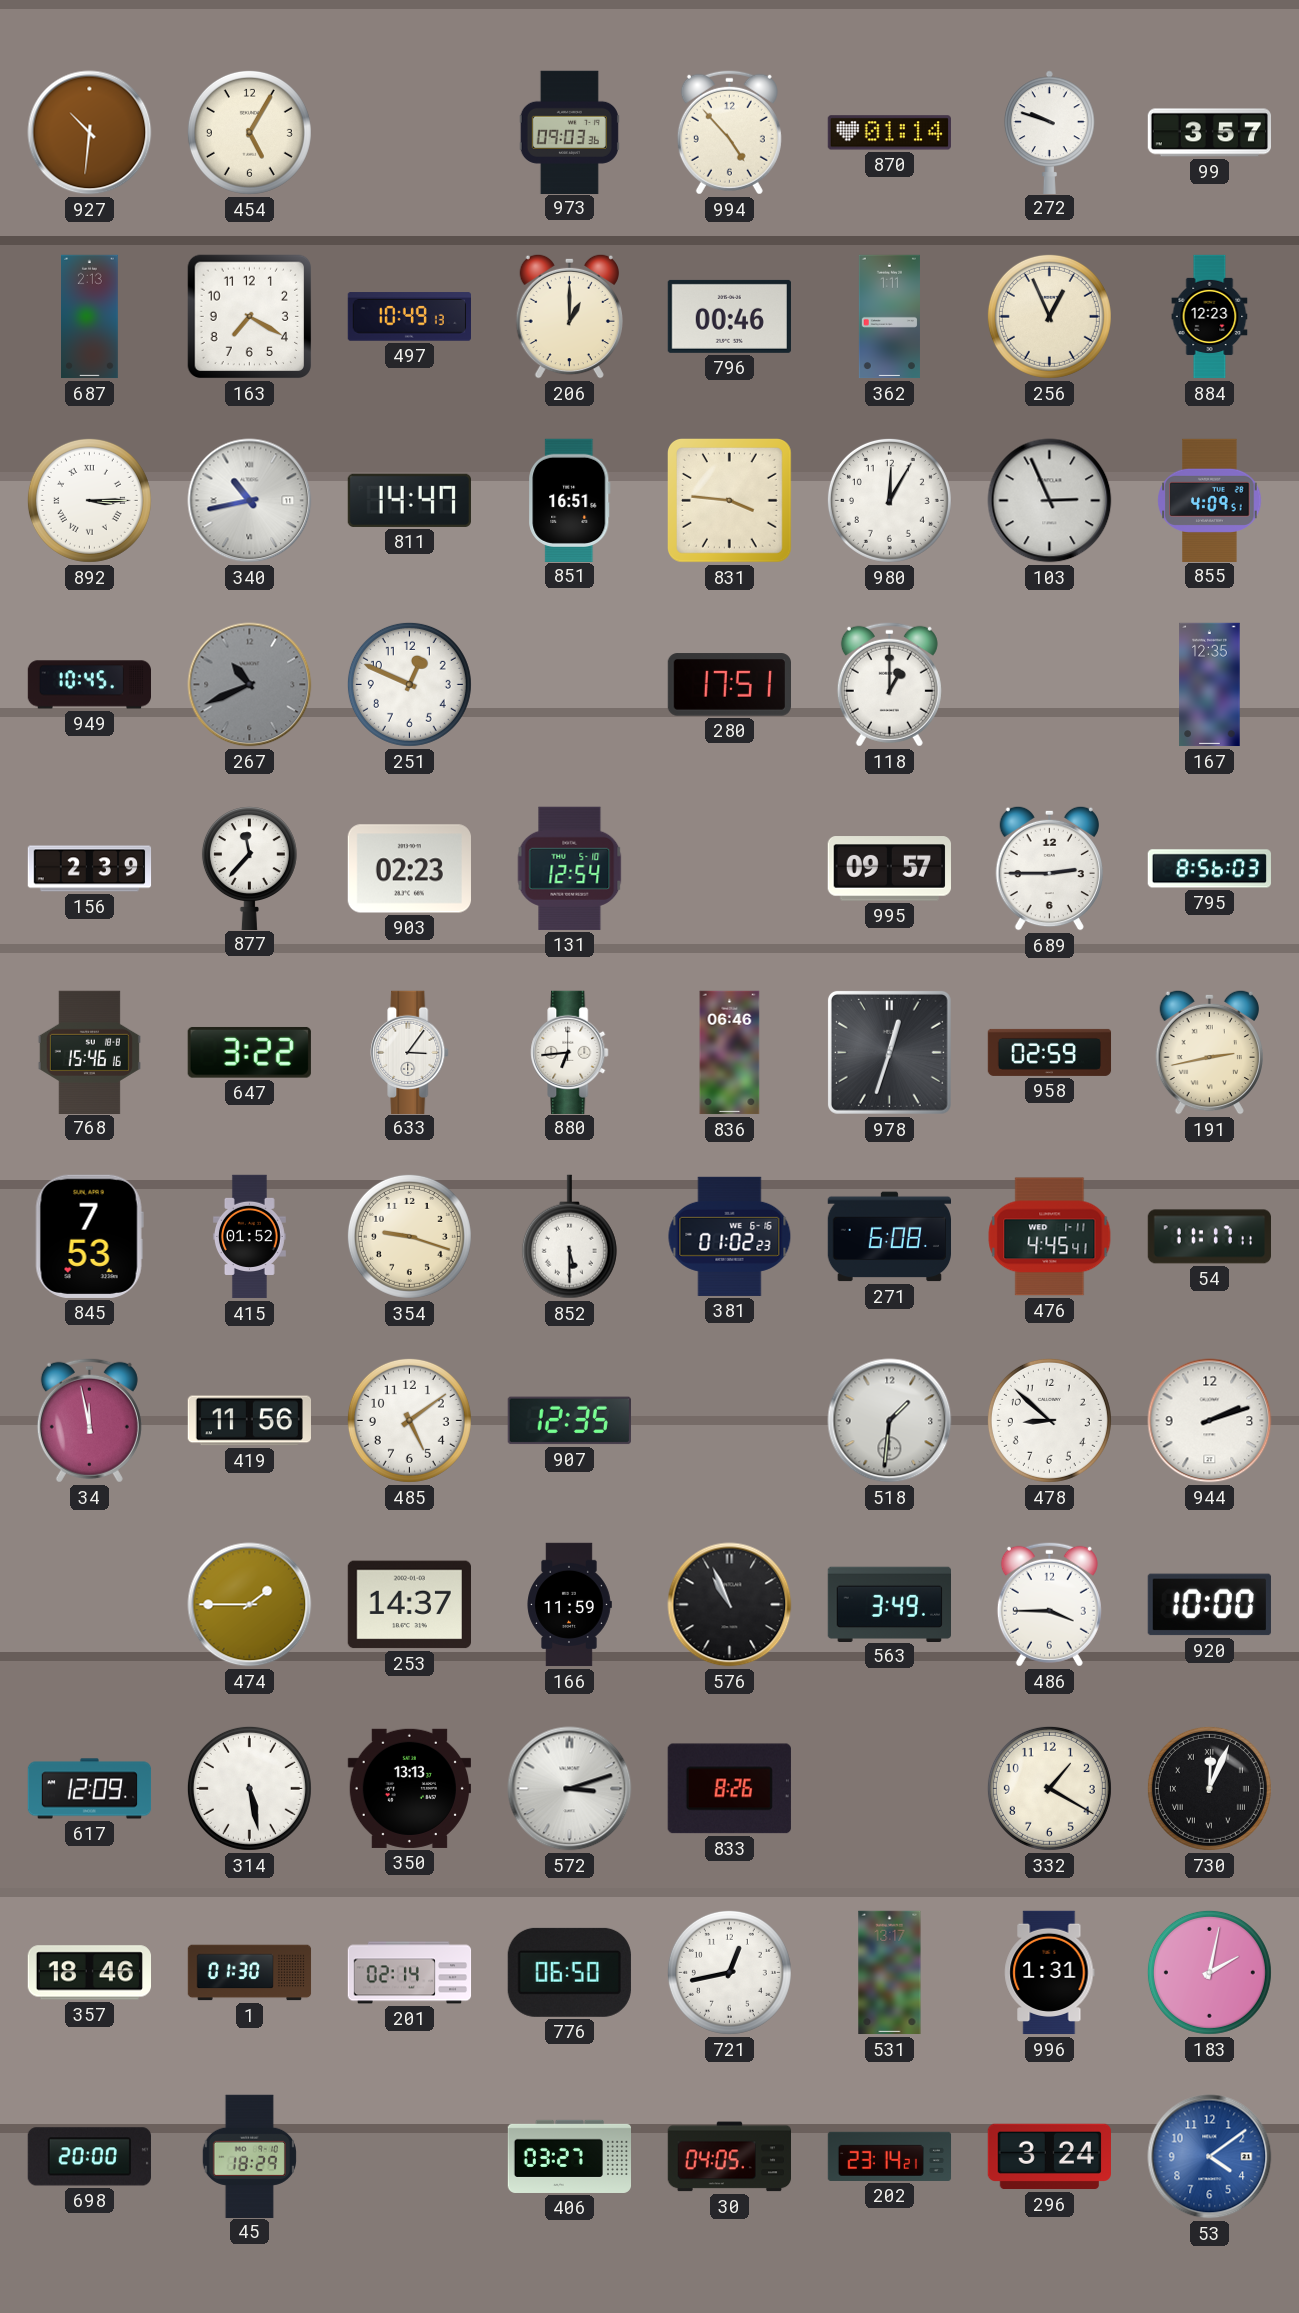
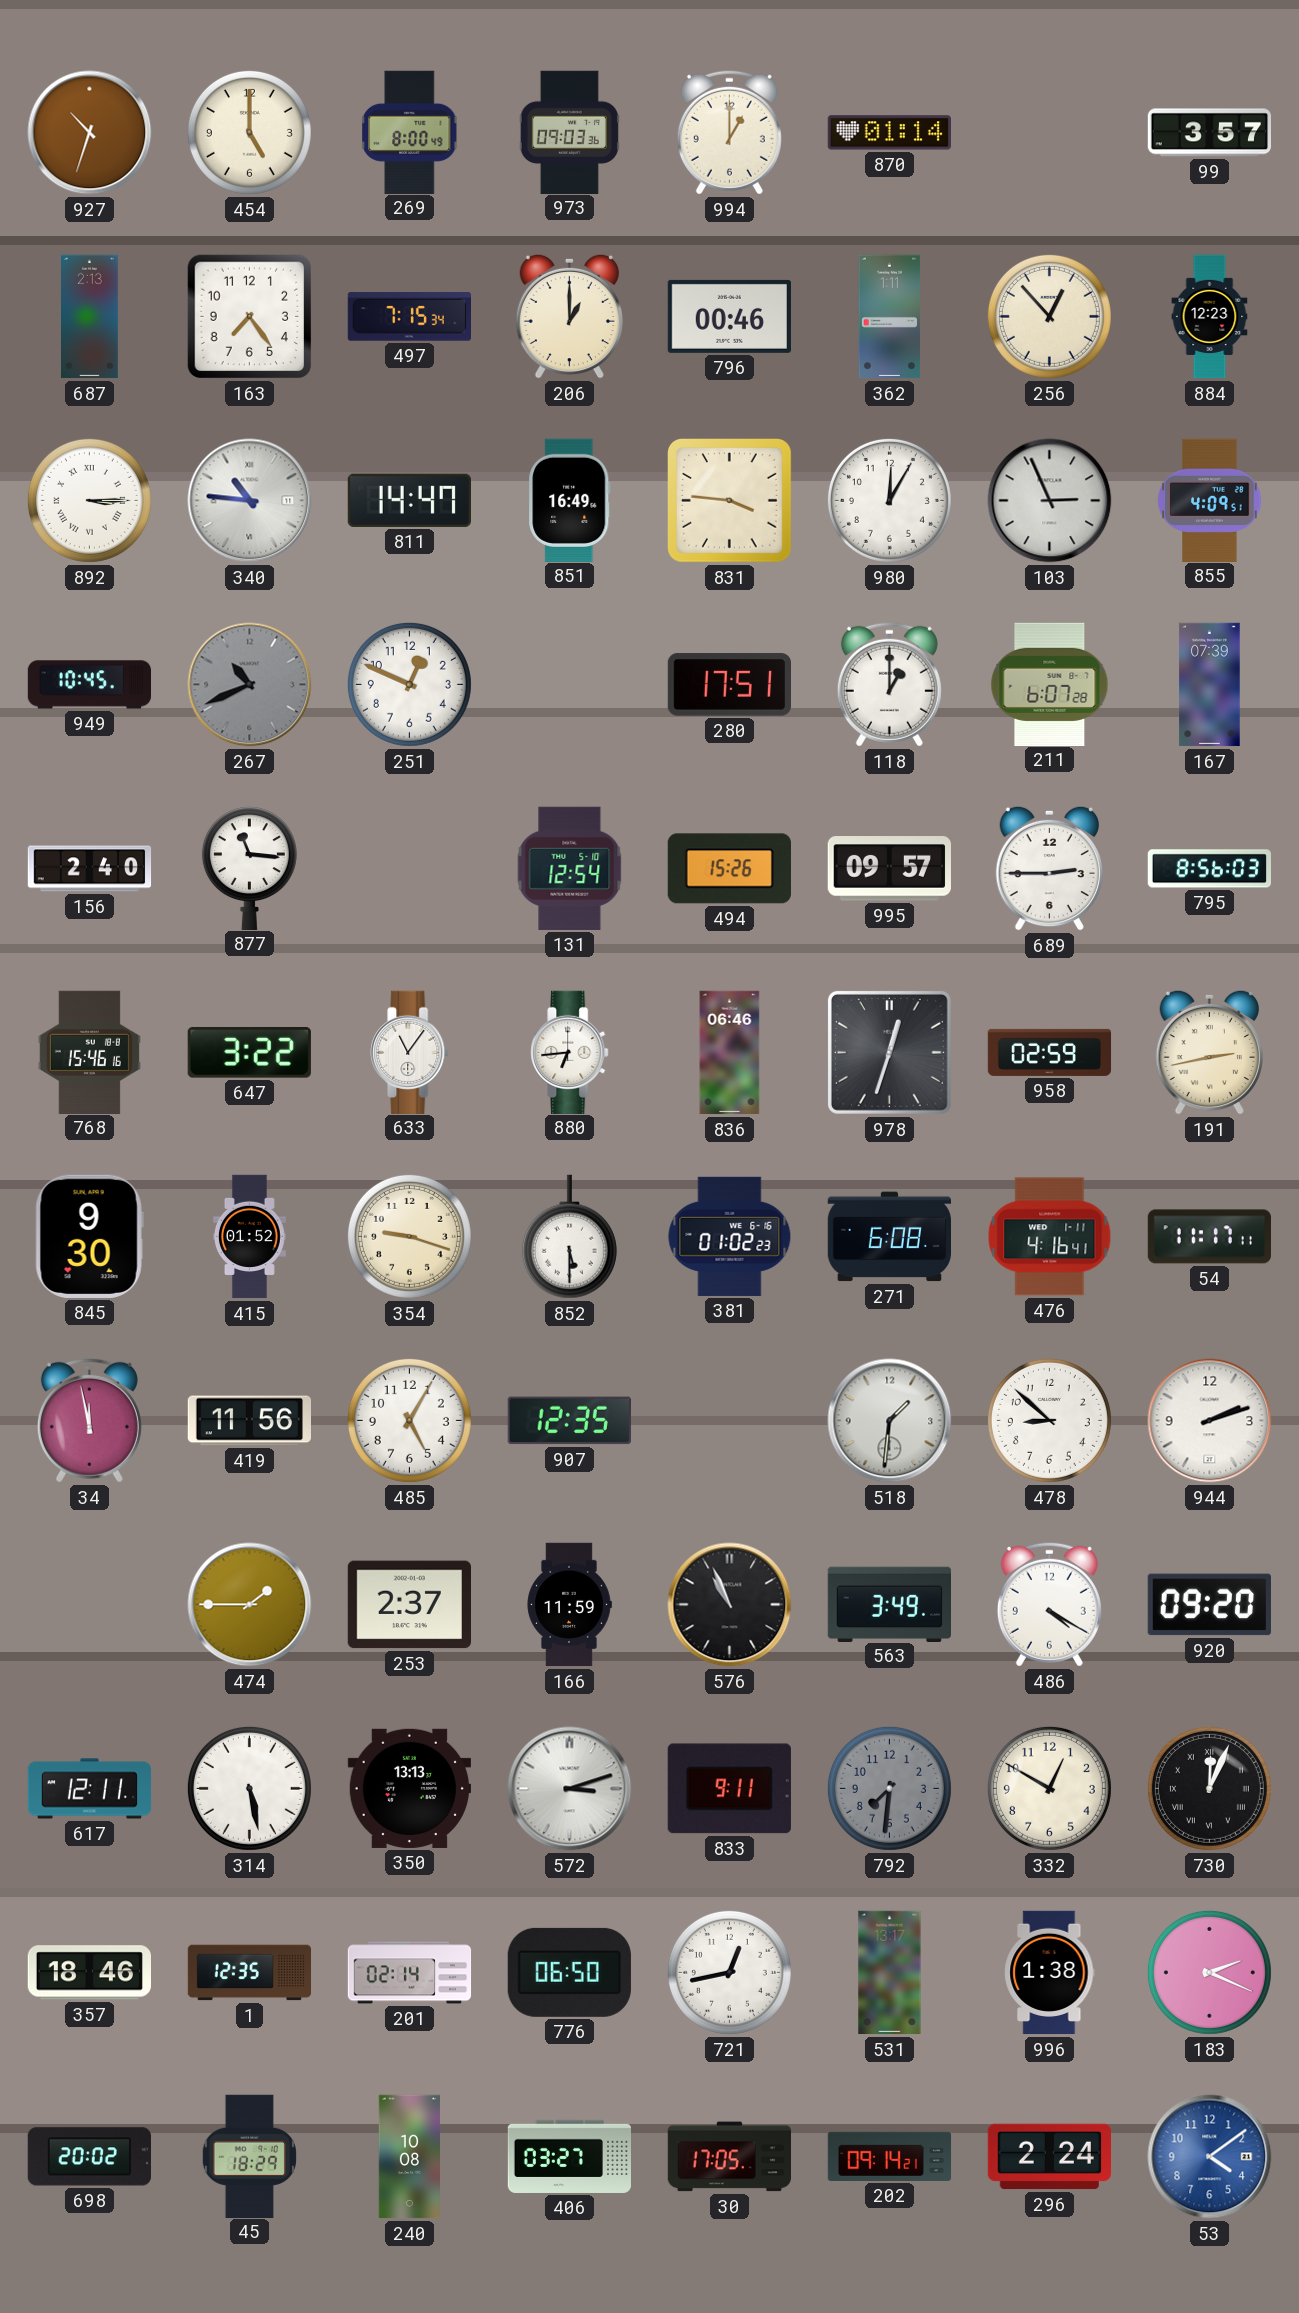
927: 10:31 -> 10:33 (90, 133)
454: 5:05 -> 5:00 (249, 132)
269: none -> 8:00 (409, 132)
994: 4:53 -> 1:00 (729, 132)
272: 9:48 -> none (1050, 132)
163: 7:20 -> 7:24 (250, 317)
497: 10:49 -> 7:15 (409, 317)
256: 12:56 -> 12:53 (1049, 316)
340: 10:43 -> 10:46 (250, 501)
851: 16:51 -> 16:49 (570, 500)
211: none -> 6:07 (1050, 684)
167: 12:35 -> 07:39 (1210, 685)
156: 2:39 -> 2:40 (90, 869)
877: 11:37 -> 11:16 (249, 868)
903: 02:23 -> none (409, 869)
494: none -> 15:26 (729, 869)
633: 3:06 -> 11:06 (410, 1052)
845: 7:53 -> 9:30 (89, 1236)
476: 4:45 -> 4:16 (1050, 1237)
485: 5:09 -> 5:05 (409, 1420)
253: 14:37 -> 2:37 (409, 1605)
486: 3:45 -> 4:20 (1049, 1604)
920: 10:00 -> 09:20 (1209, 1605)
617: 12:09 -> 12:11 (90, 1789)
833: 8:26 -> 9:11 (729, 1789)
792: none -> 7:31 (889, 1788)
332: 1:20 -> 12:50 (1049, 1788)
1: 01:30 -> 12:35 (250, 1973)
996: 1:31 -> 1:38 (1050, 1973)
183: 2:02 -> 2:19 (1209, 1972)
698: 20:00 -> 20:02 (89, 2157)
240: none -> 10:08 (409, 2157)
30: 04:05 -> 17:05 (729, 2157)
202: 23:14 -> 09:14 (890, 2156)
296: 3:24 -> 2:24 (1049, 2157)
